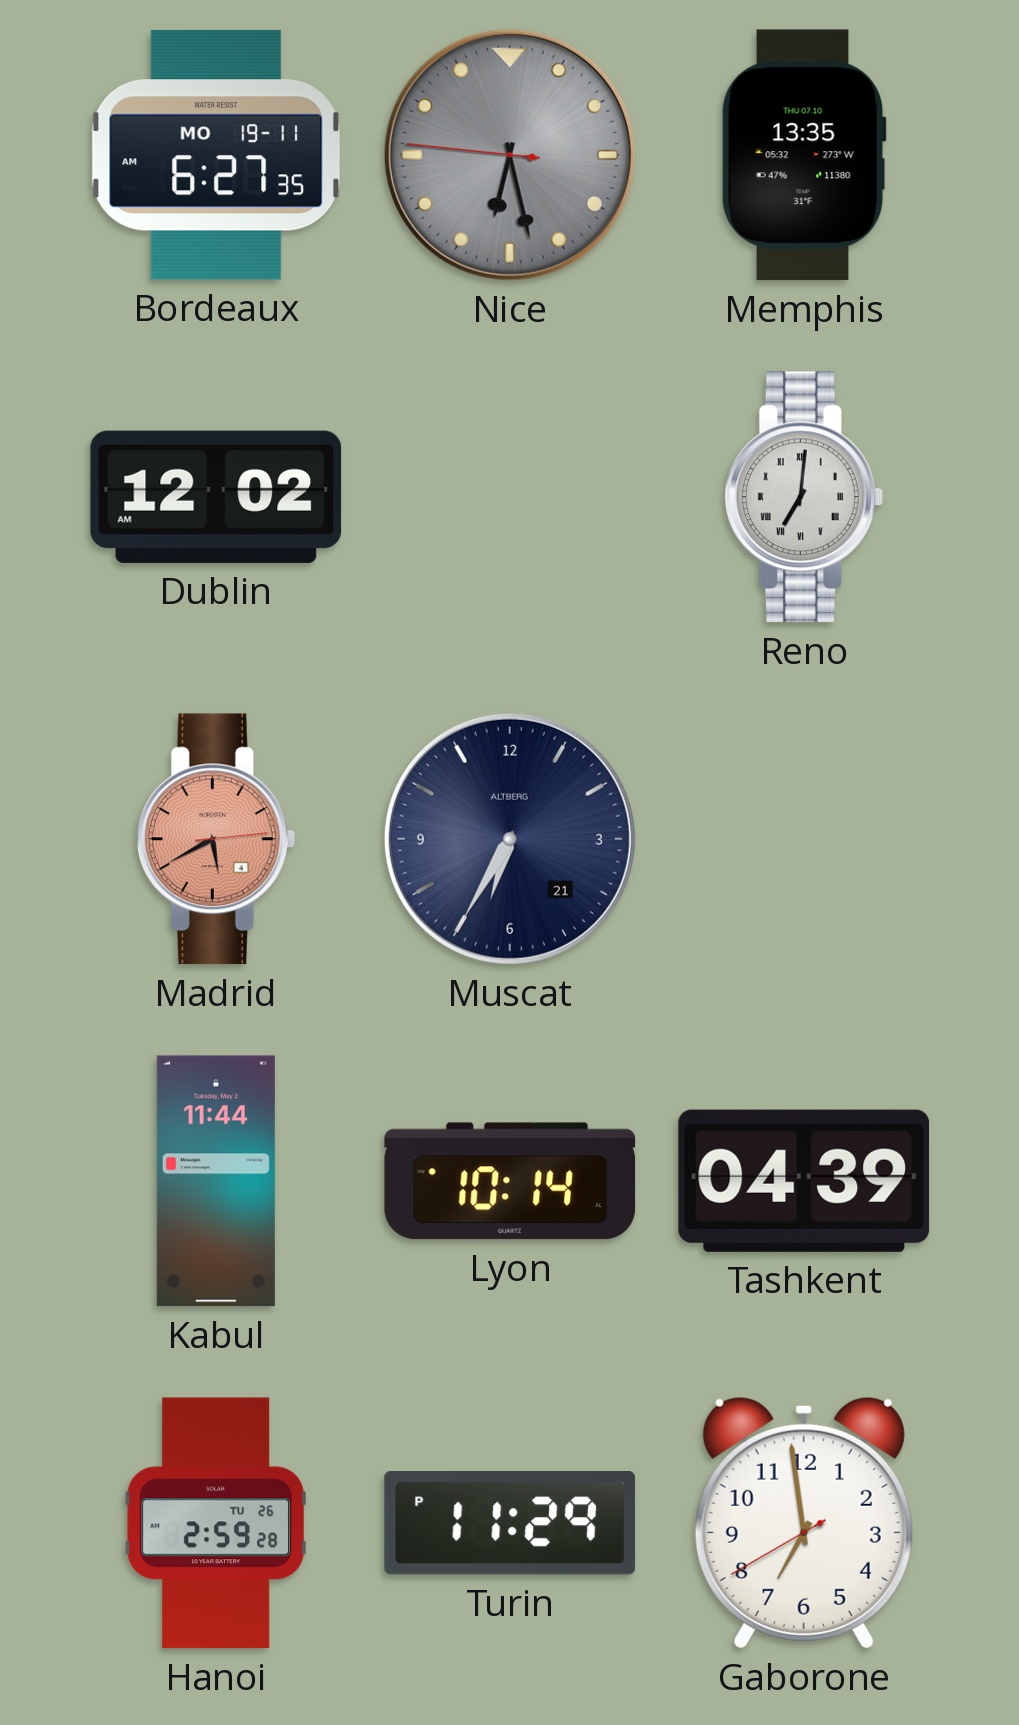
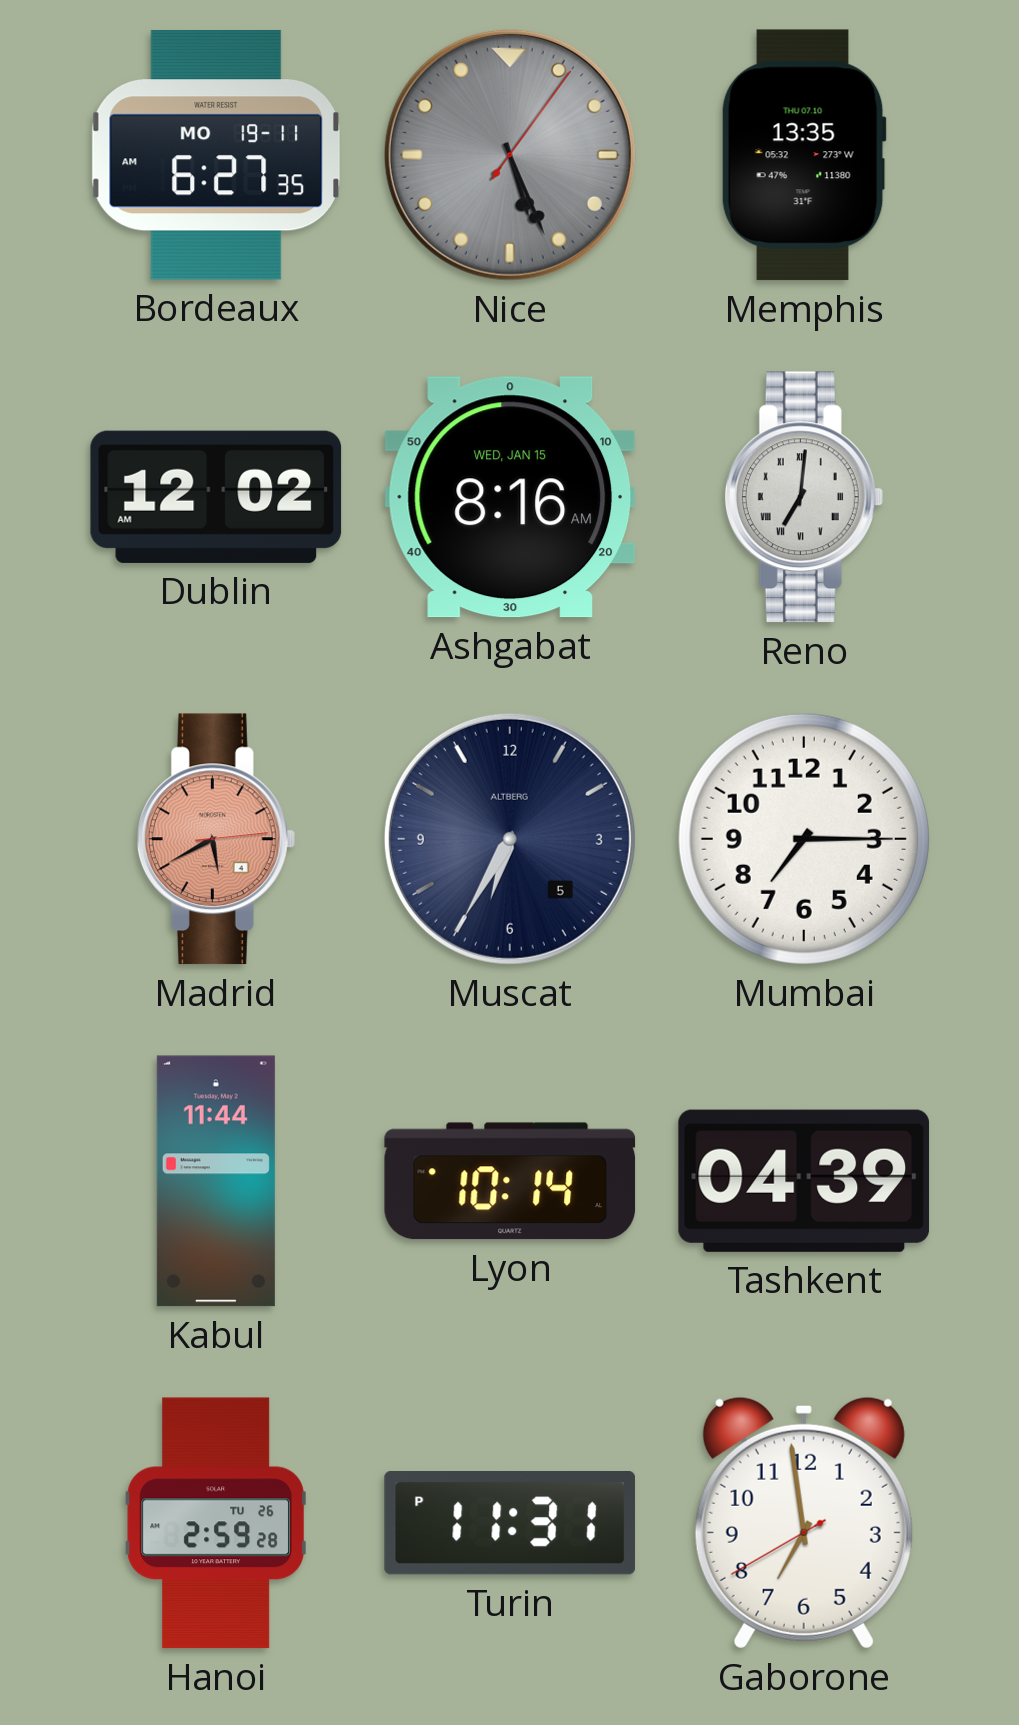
Nice: 6:27 -> 5:26 (510, 155)
Ashgabat: none -> 8:16 (509, 497)
Muscat date: 21 -> 5 (510, 839)
Mumbai: none -> 7:15 (804, 839)
Turin: 11:29 -> 11:31 (510, 1523)
